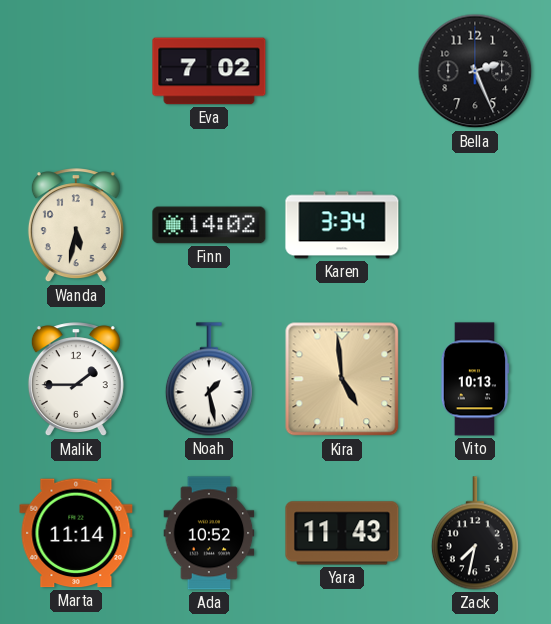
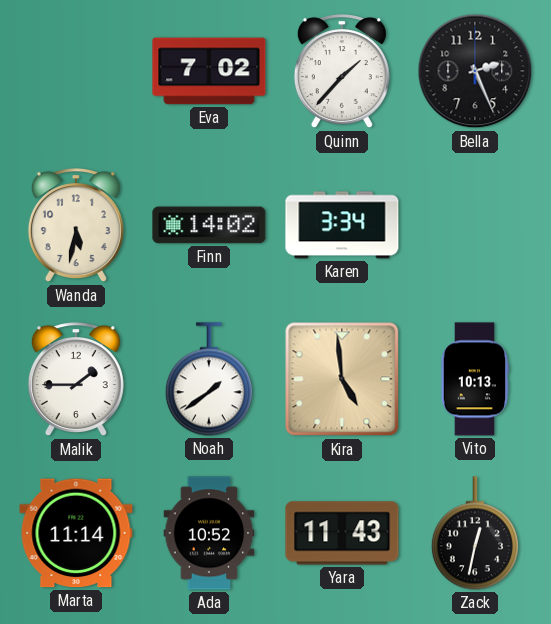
Quinn: none -> 1:37 (342, 72)
Noah: 1:28 -> 1:39 (209, 379)
Zack: 7:32 -> 12:32 (475, 533)
